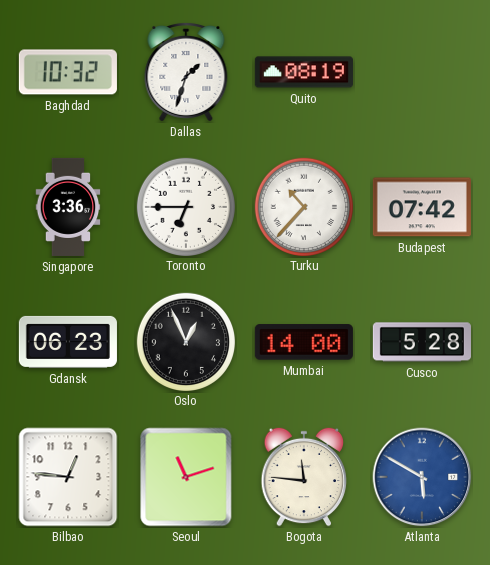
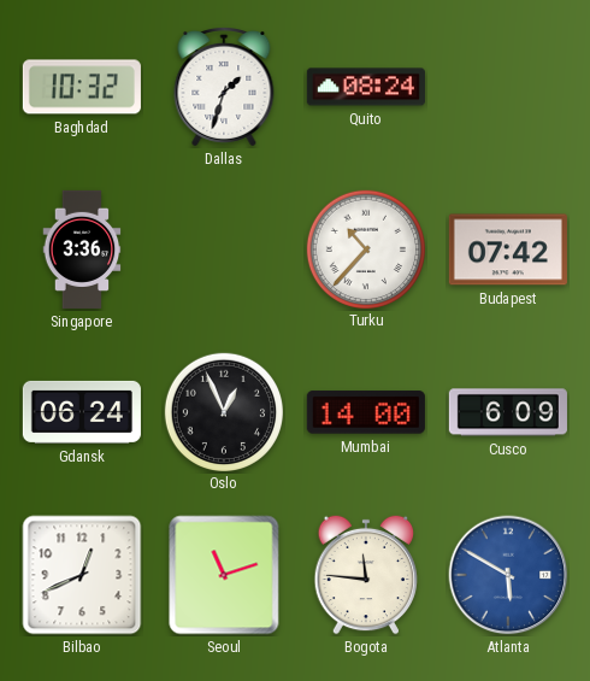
Quito: 08:19 -> 08:24 (366, 87)
Toronto: 6:45 -> none (185, 206)
Gdansk: 06:23 -> 06:24 (82, 412)
Cusco: 5:28 -> 6:09 (508, 412)
Bilbao: 12:46 -> 12:41 (82, 575)
